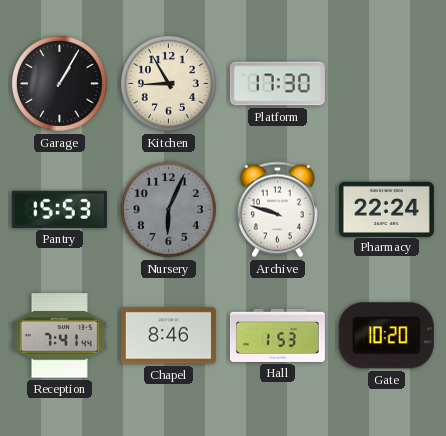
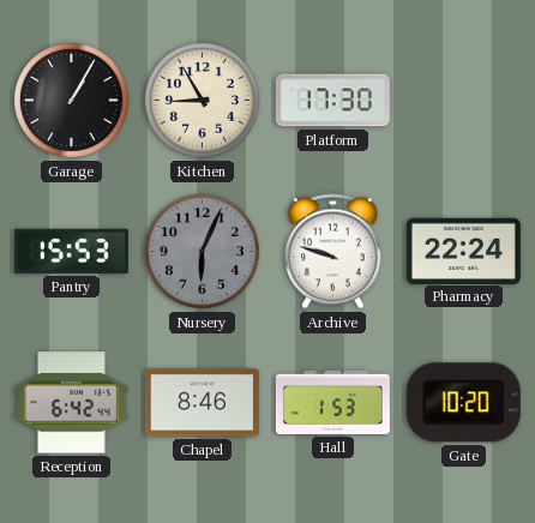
Reception: 7:41 -> 6:42 (71, 403)
